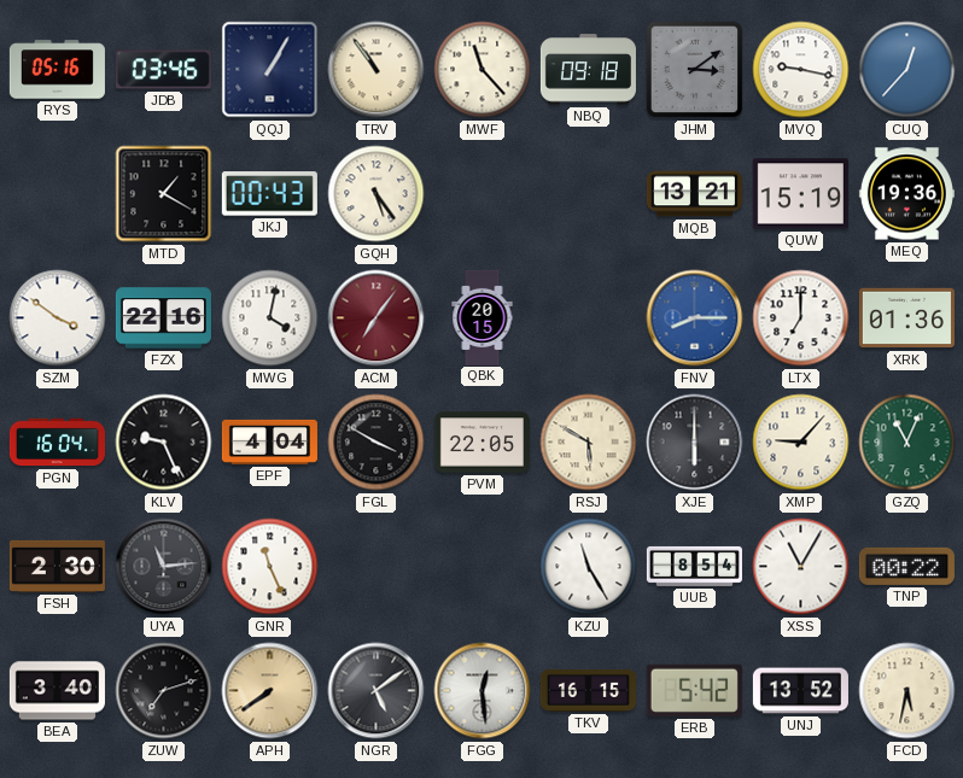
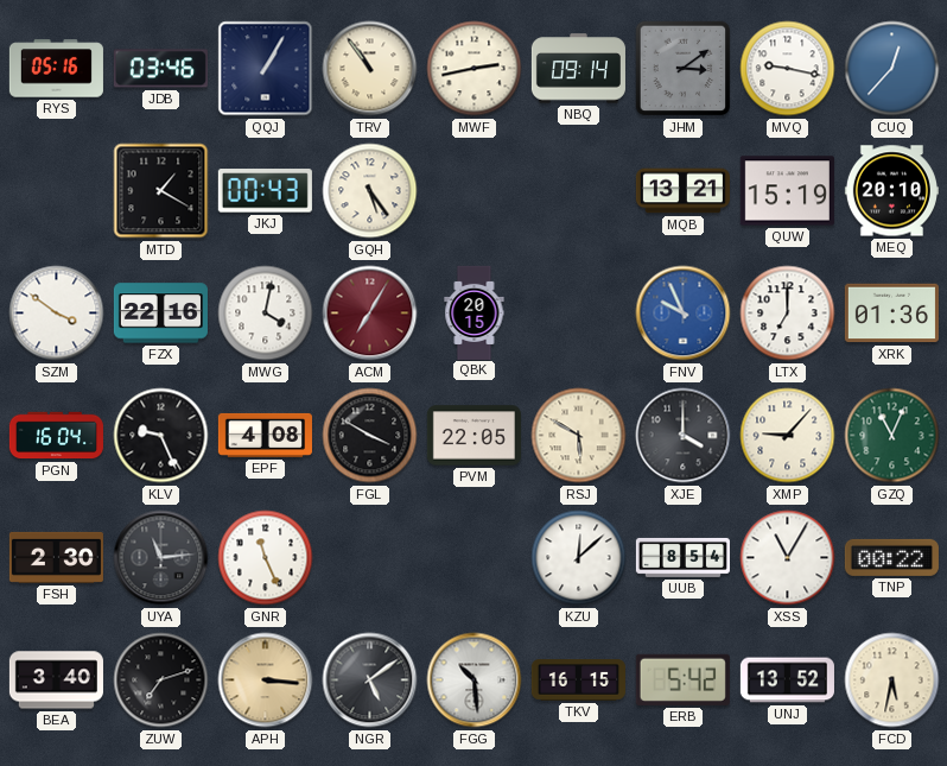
MWF: 11:23 -> 2:43 (475, 69)
NBQ: 09:18 -> 09:14 (578, 69)
MEQ: 19:36 -> 20:10 (891, 191)
ACM: 7:06 -> 7:05 (370, 314)
FNV: 8:15 -> 9:56 (684, 314)
EPF: 4:04 -> 4:08 (265, 435)
XJE: 6:00 -> 4:00 (684, 436)
KZU: 11:25 -> 12:08 (579, 558)
APH: 7:39 -> 3:16 (266, 680)
FGG: 12:29 -> 10:29 (475, 680)
